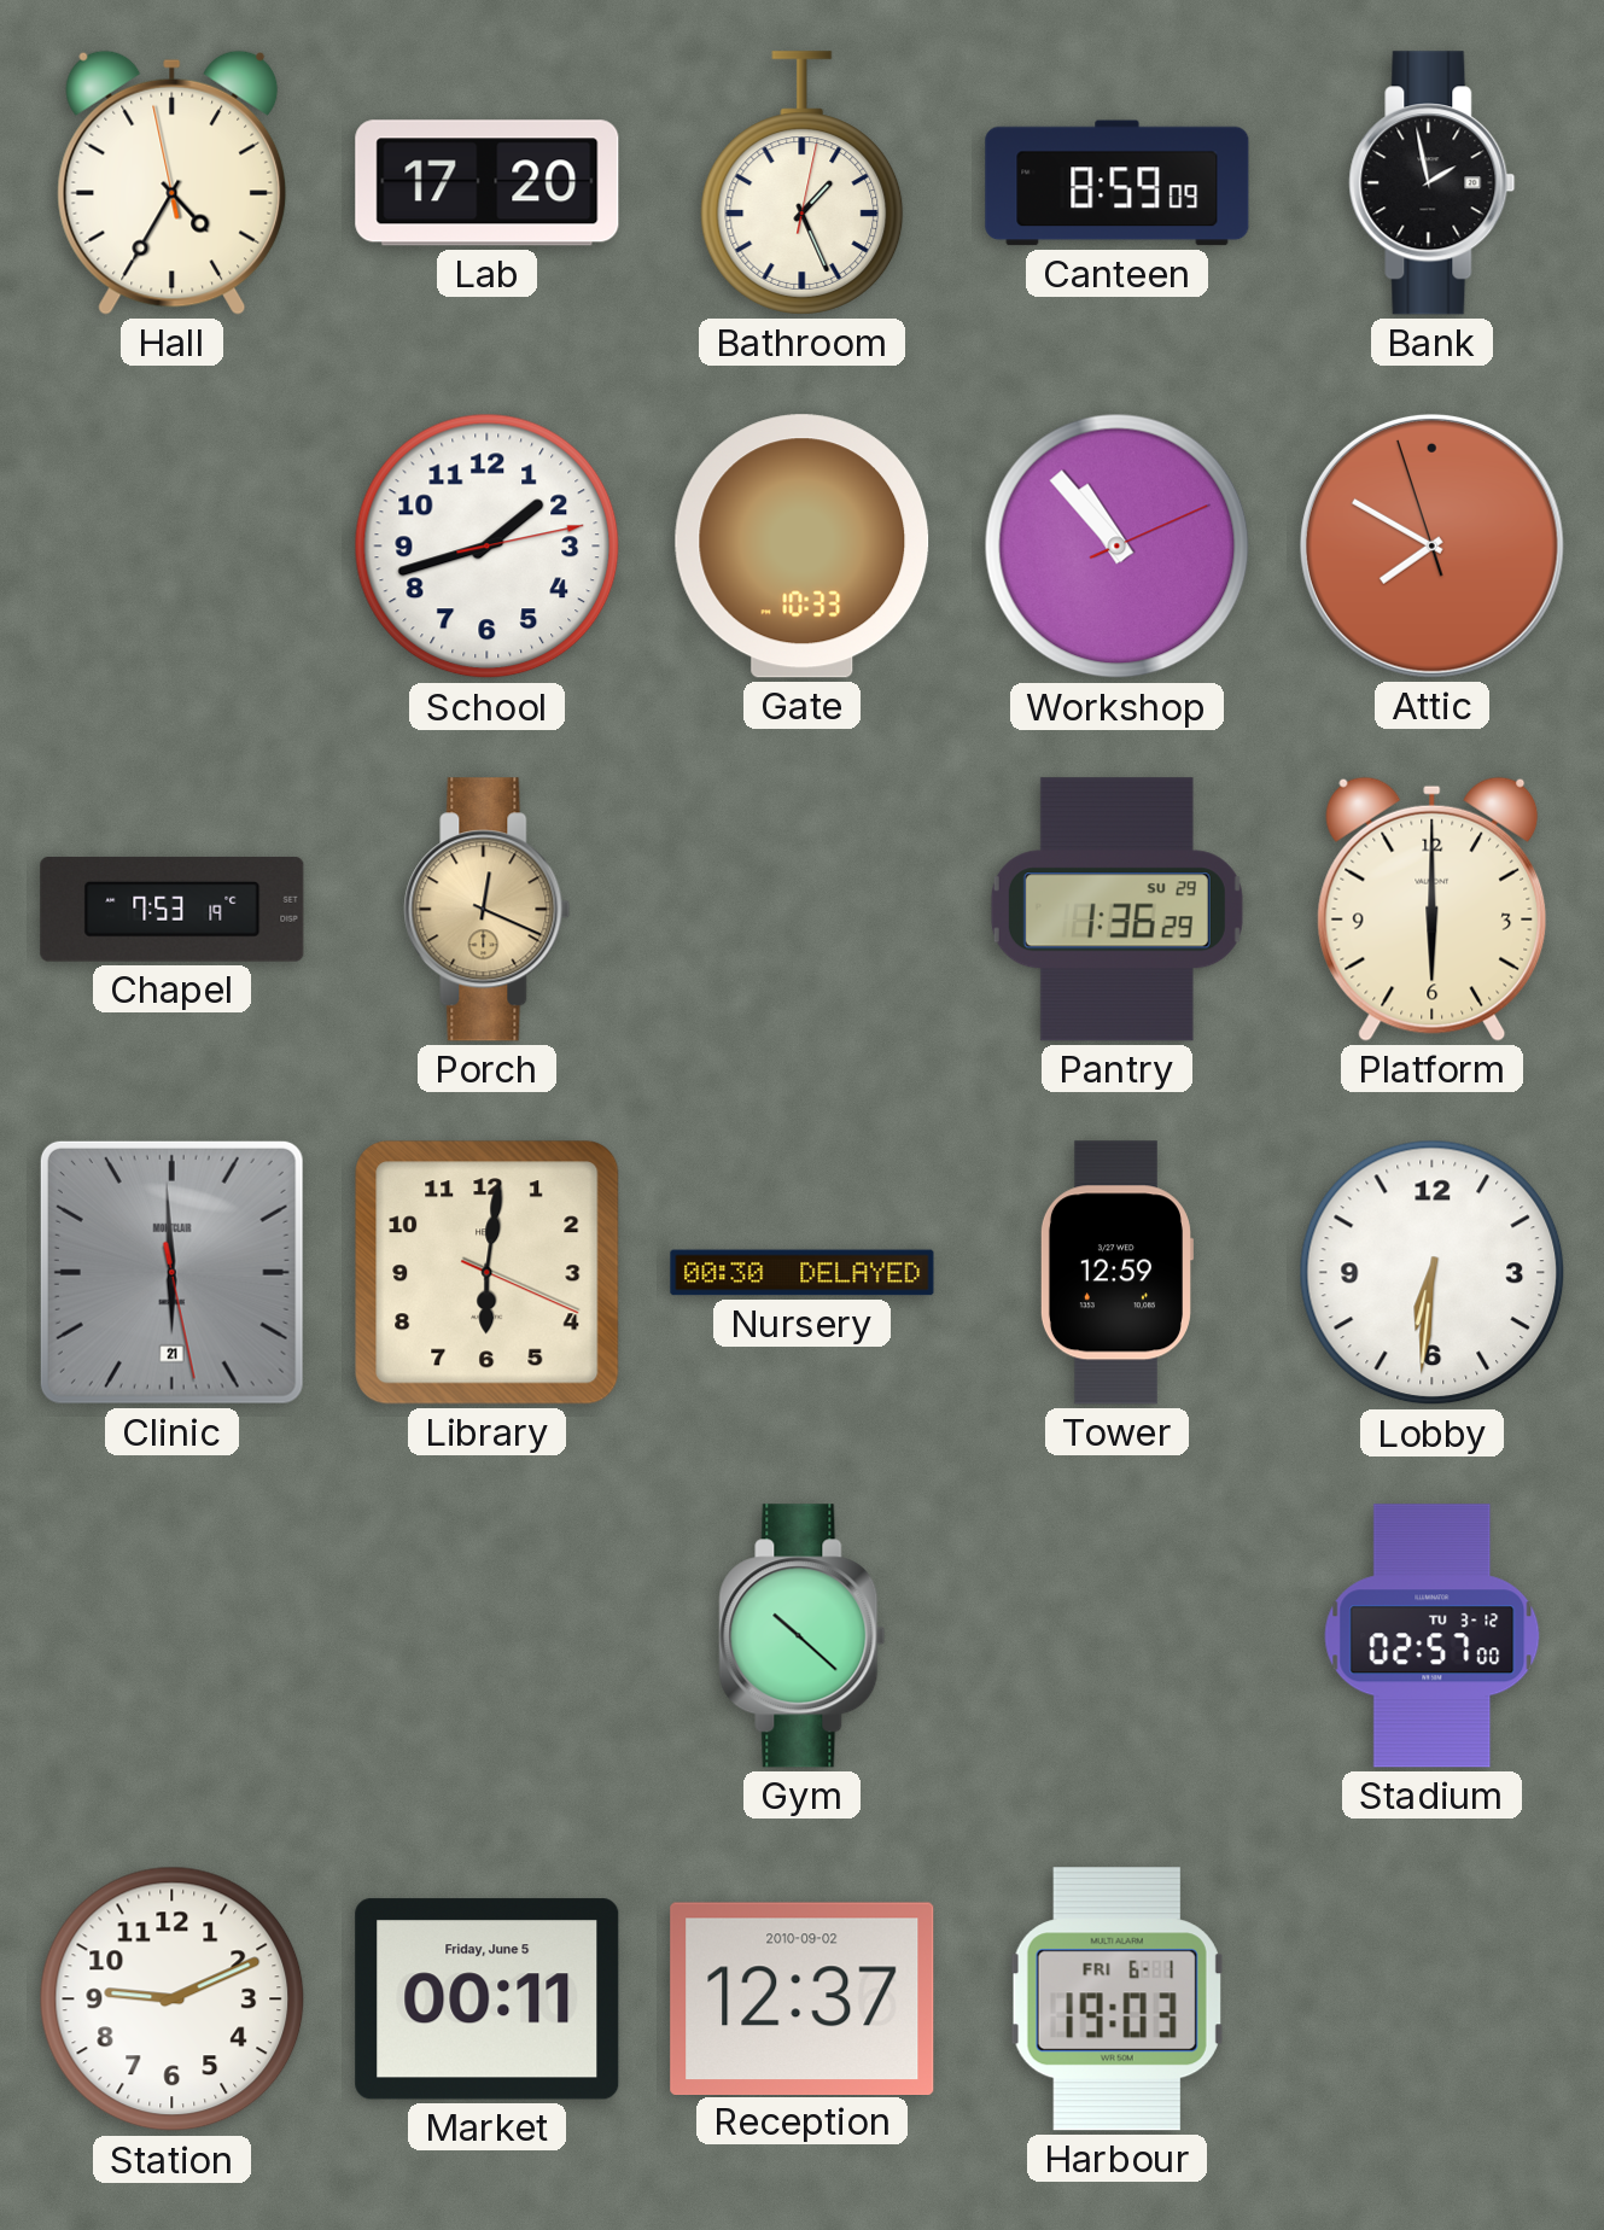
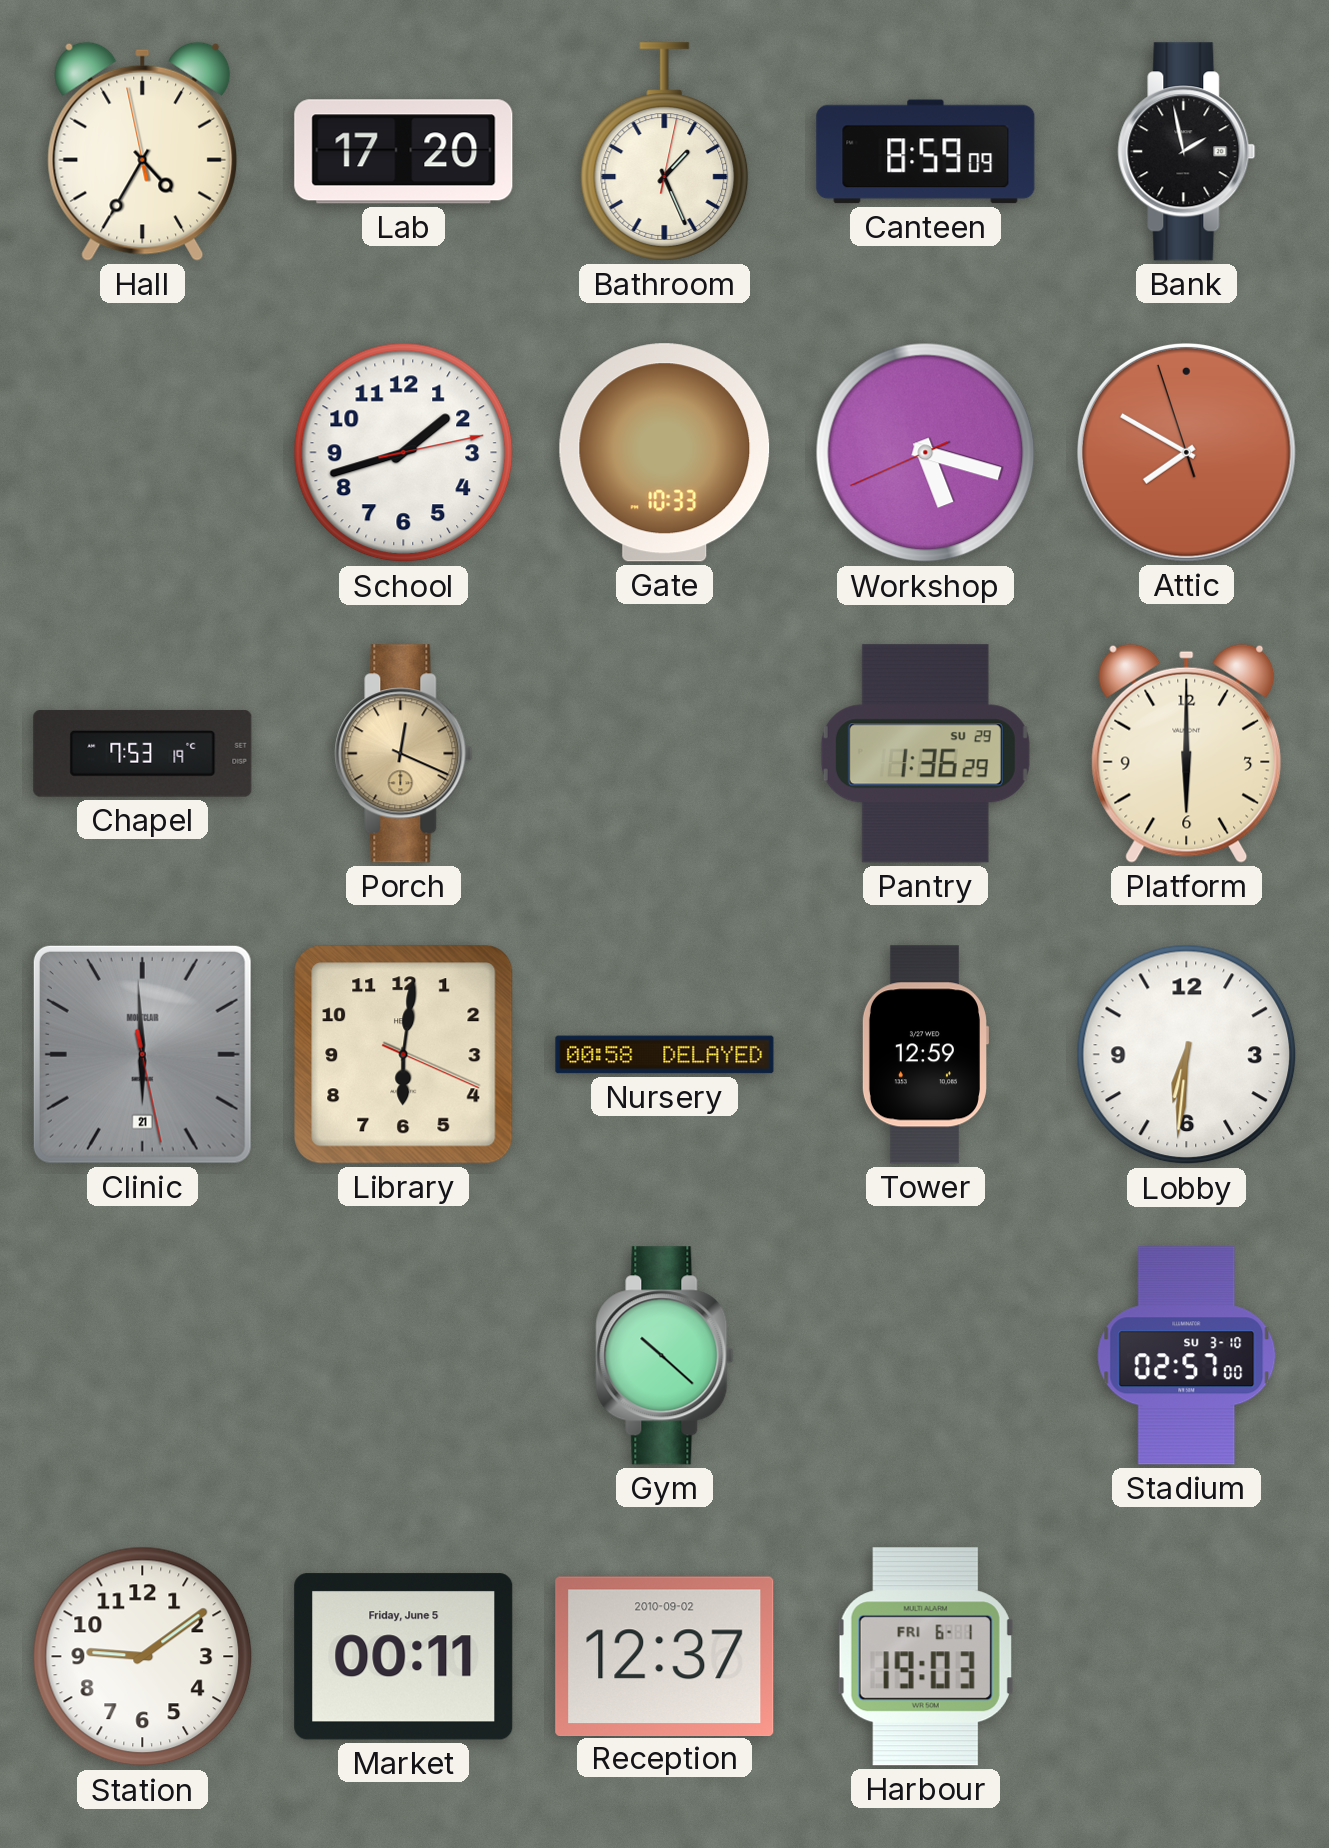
Workshop: 10:53 -> 5:17 (926, 453)
Nursery: 00:30 -> 00:58 (665, 1055)
Stadium date: TU 3-12 -> SU 3-10 (1187, 1356)
Station: 9:11 -> 9:09 (143, 1657)
